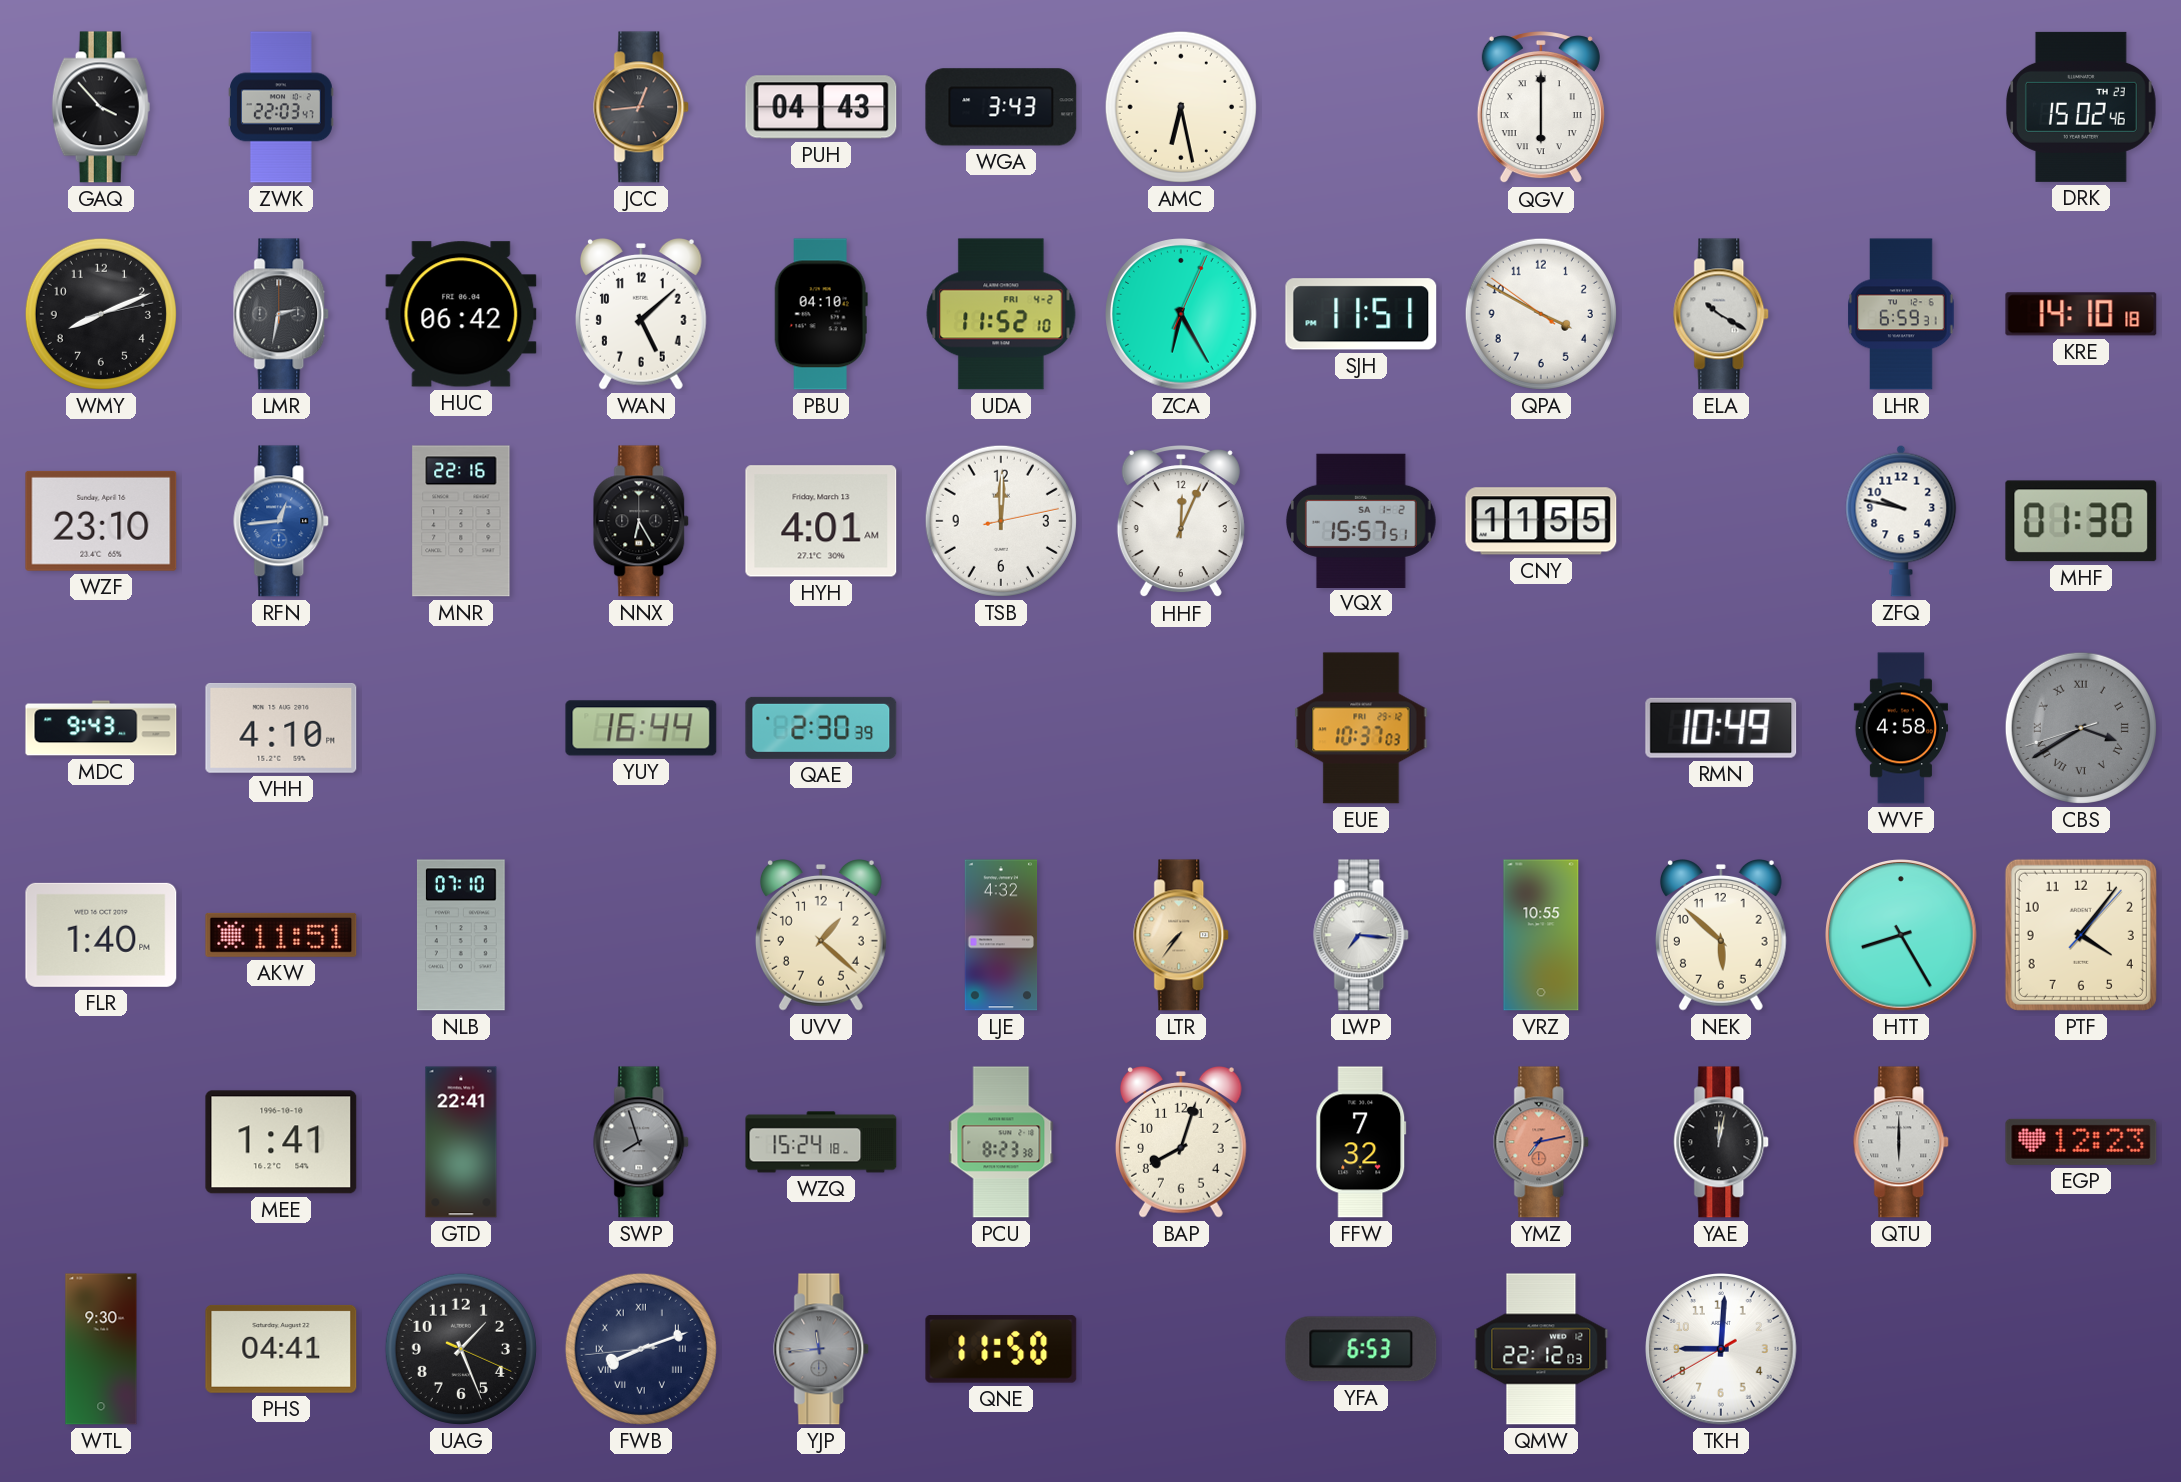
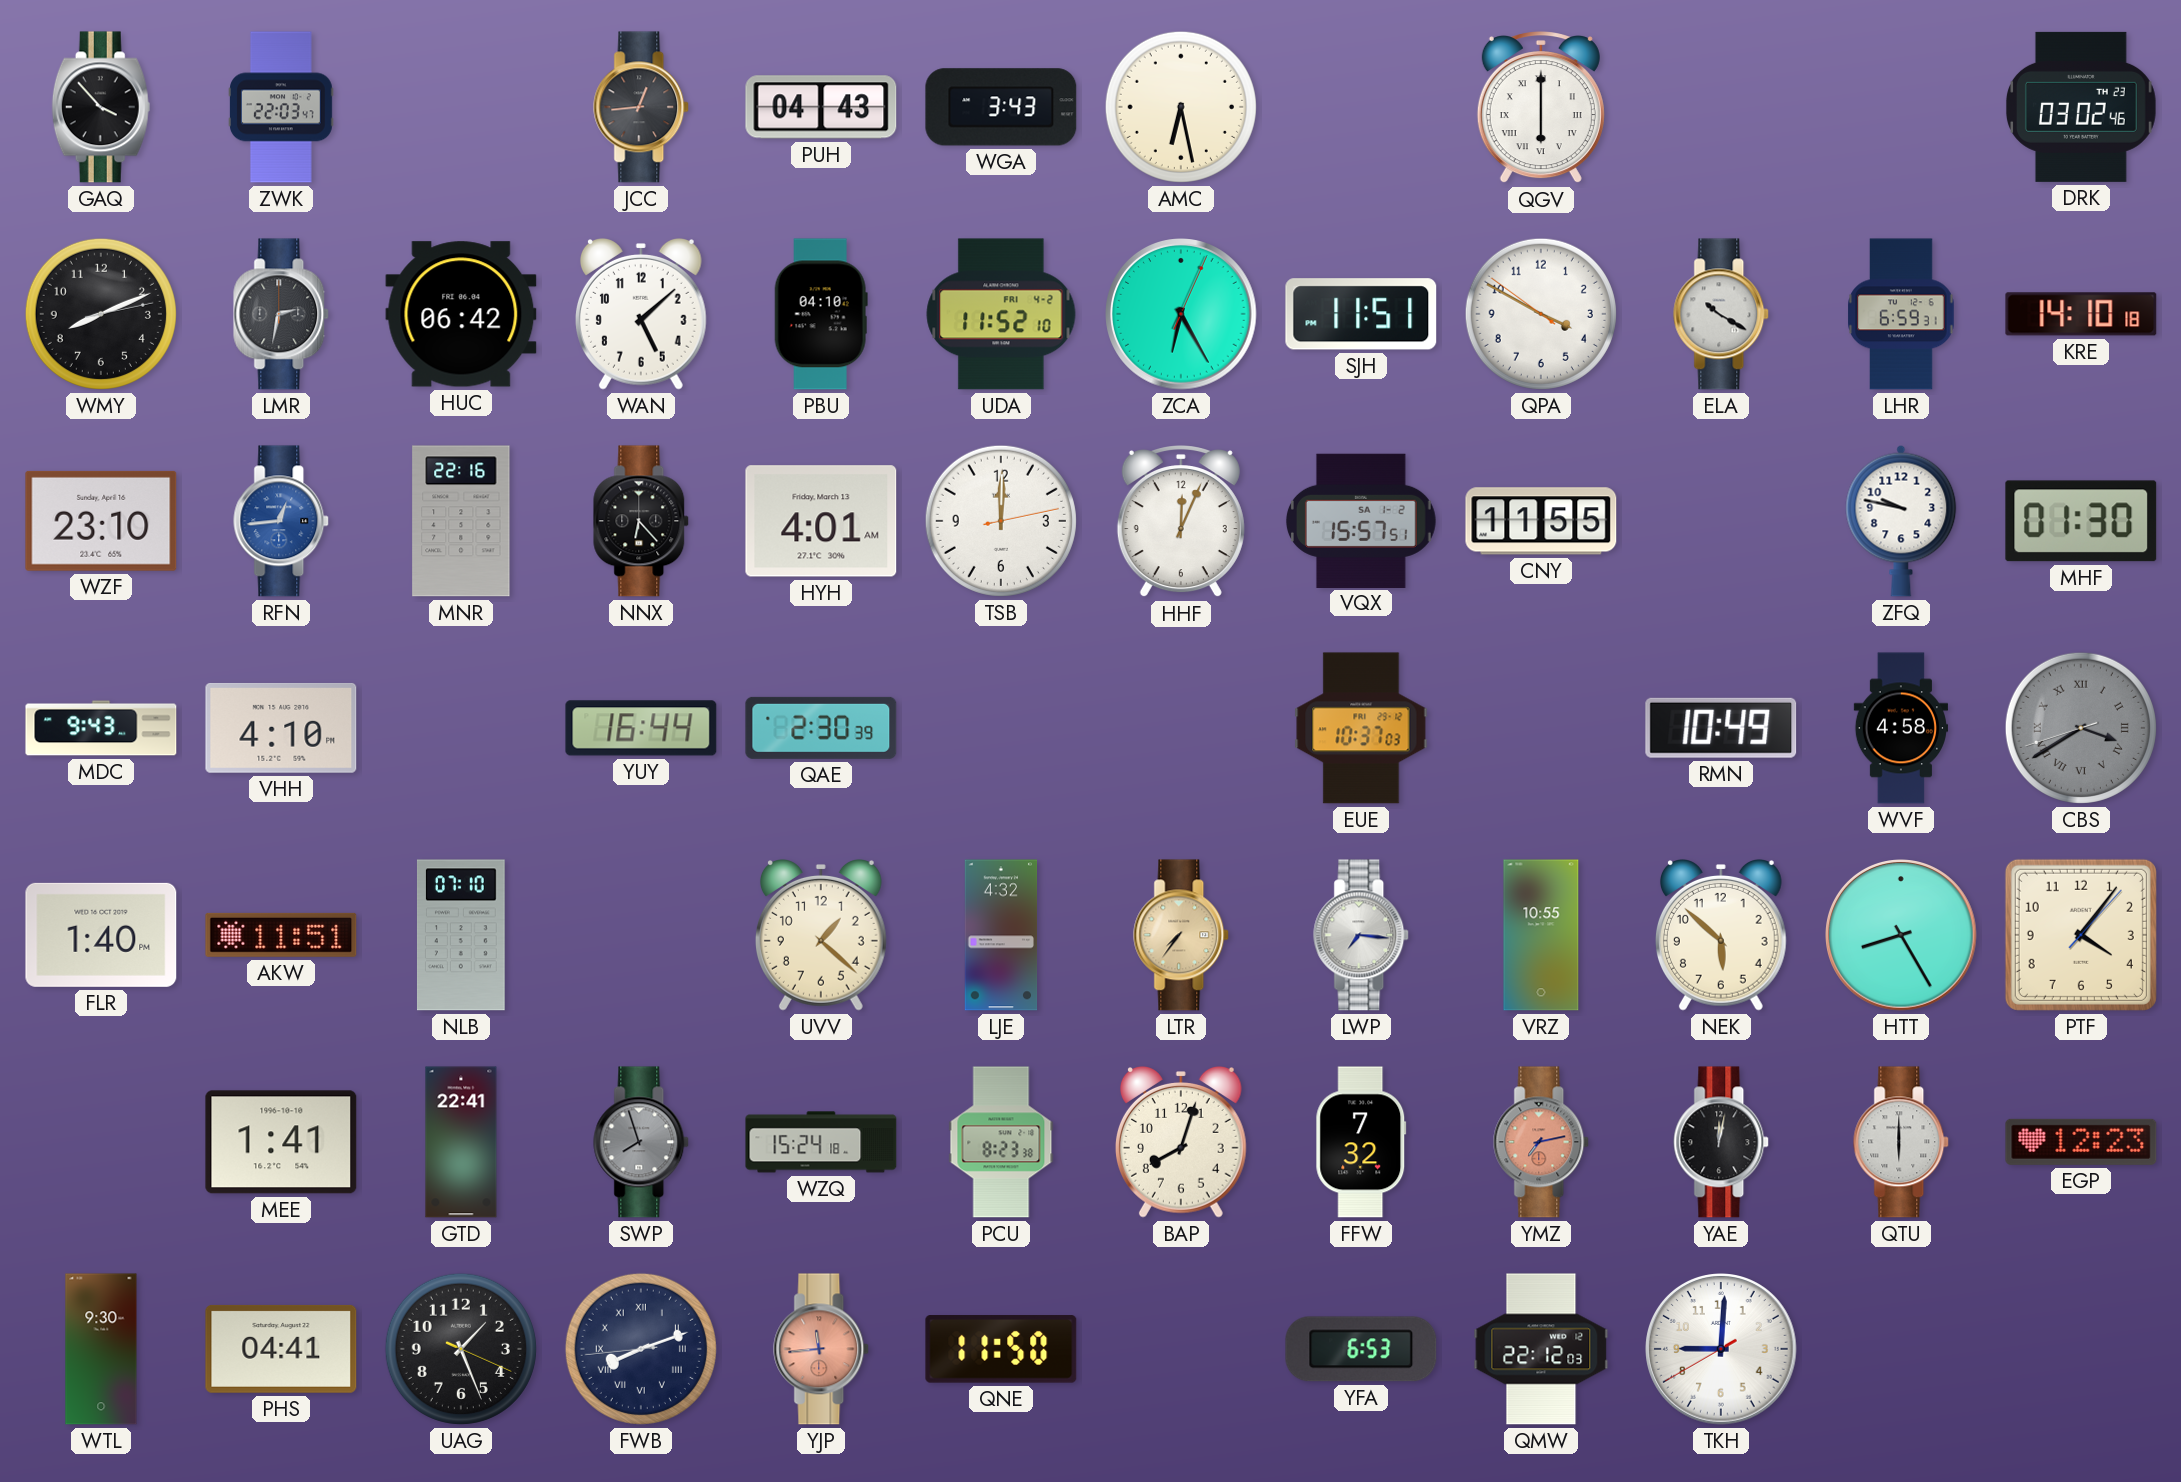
DRK: 15:02 -> 03:02 (2081, 107)
NNX: 6:25 -> 6:23 (642, 521)
YJP dial: grey -> salmon (822, 1349)
